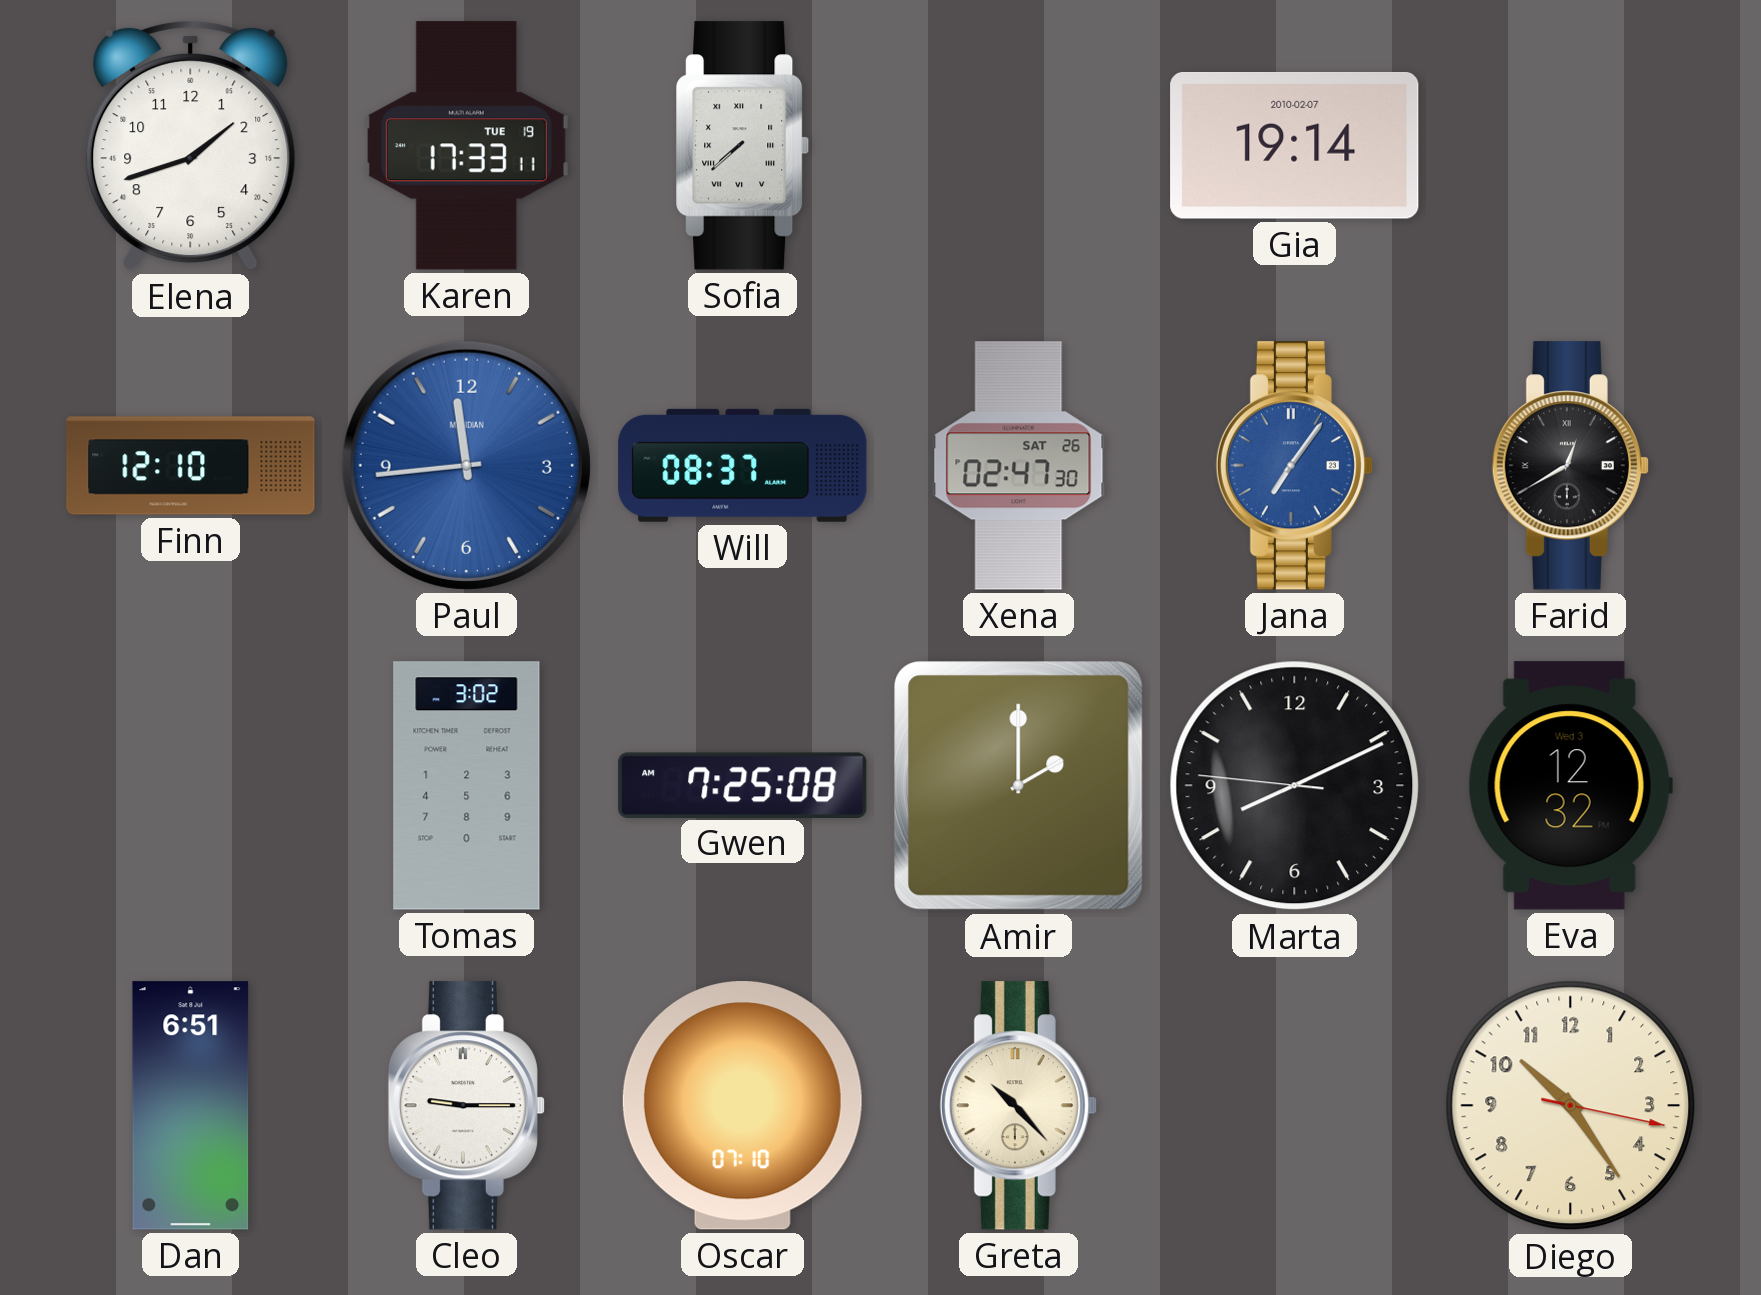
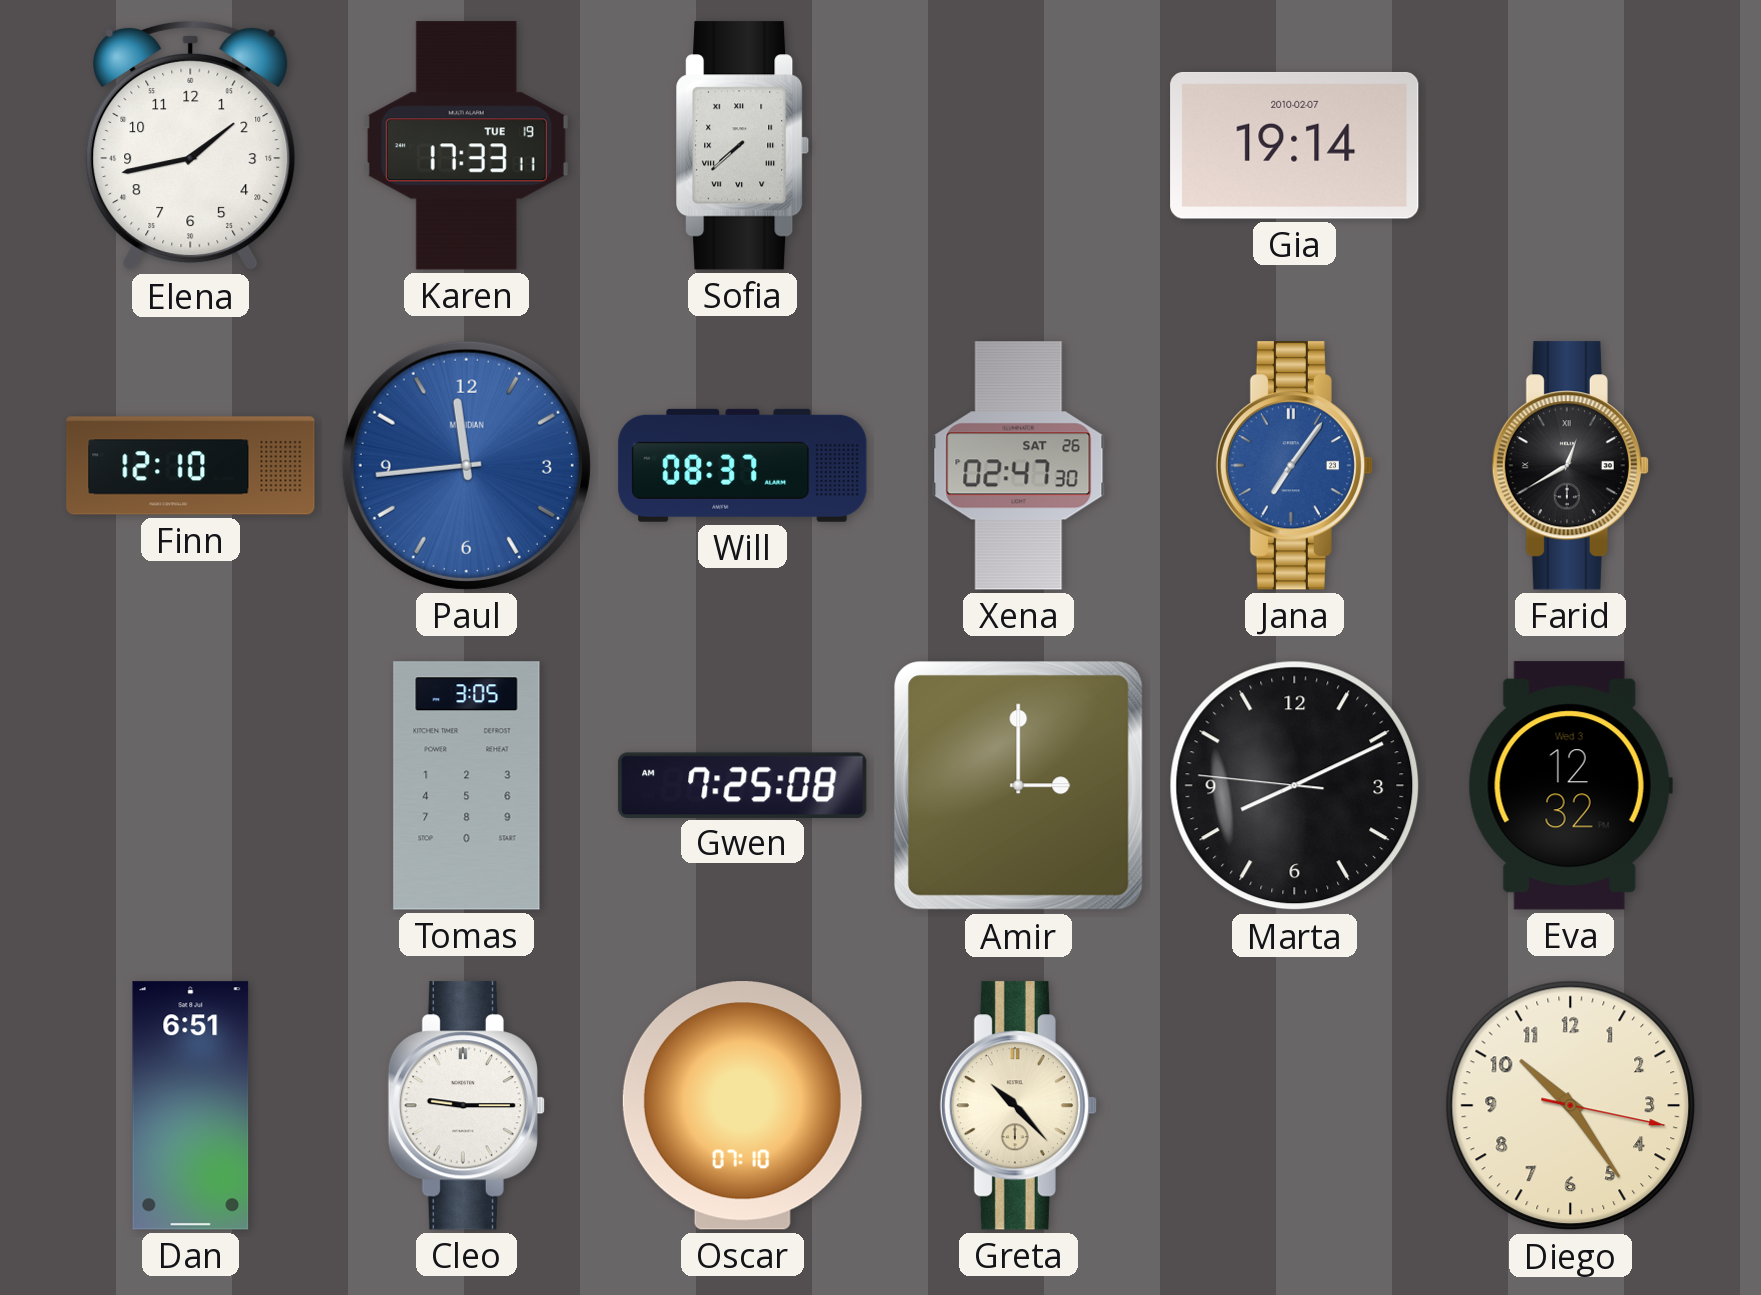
Elena: 1:42 -> 1:43 (191, 146)
Tomas: 3:02 -> 3:05 (467, 786)
Amir: 2:00 -> 3:00 (1019, 786)
